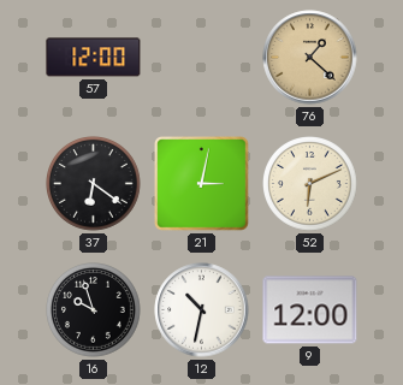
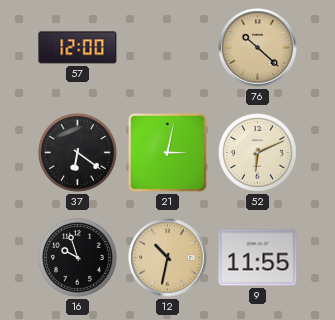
76: 1:22 -> 10:22 (258, 48)
12 dial: white -> champagne (168, 258)
9: 12:00 -> 11:55 (258, 258)
